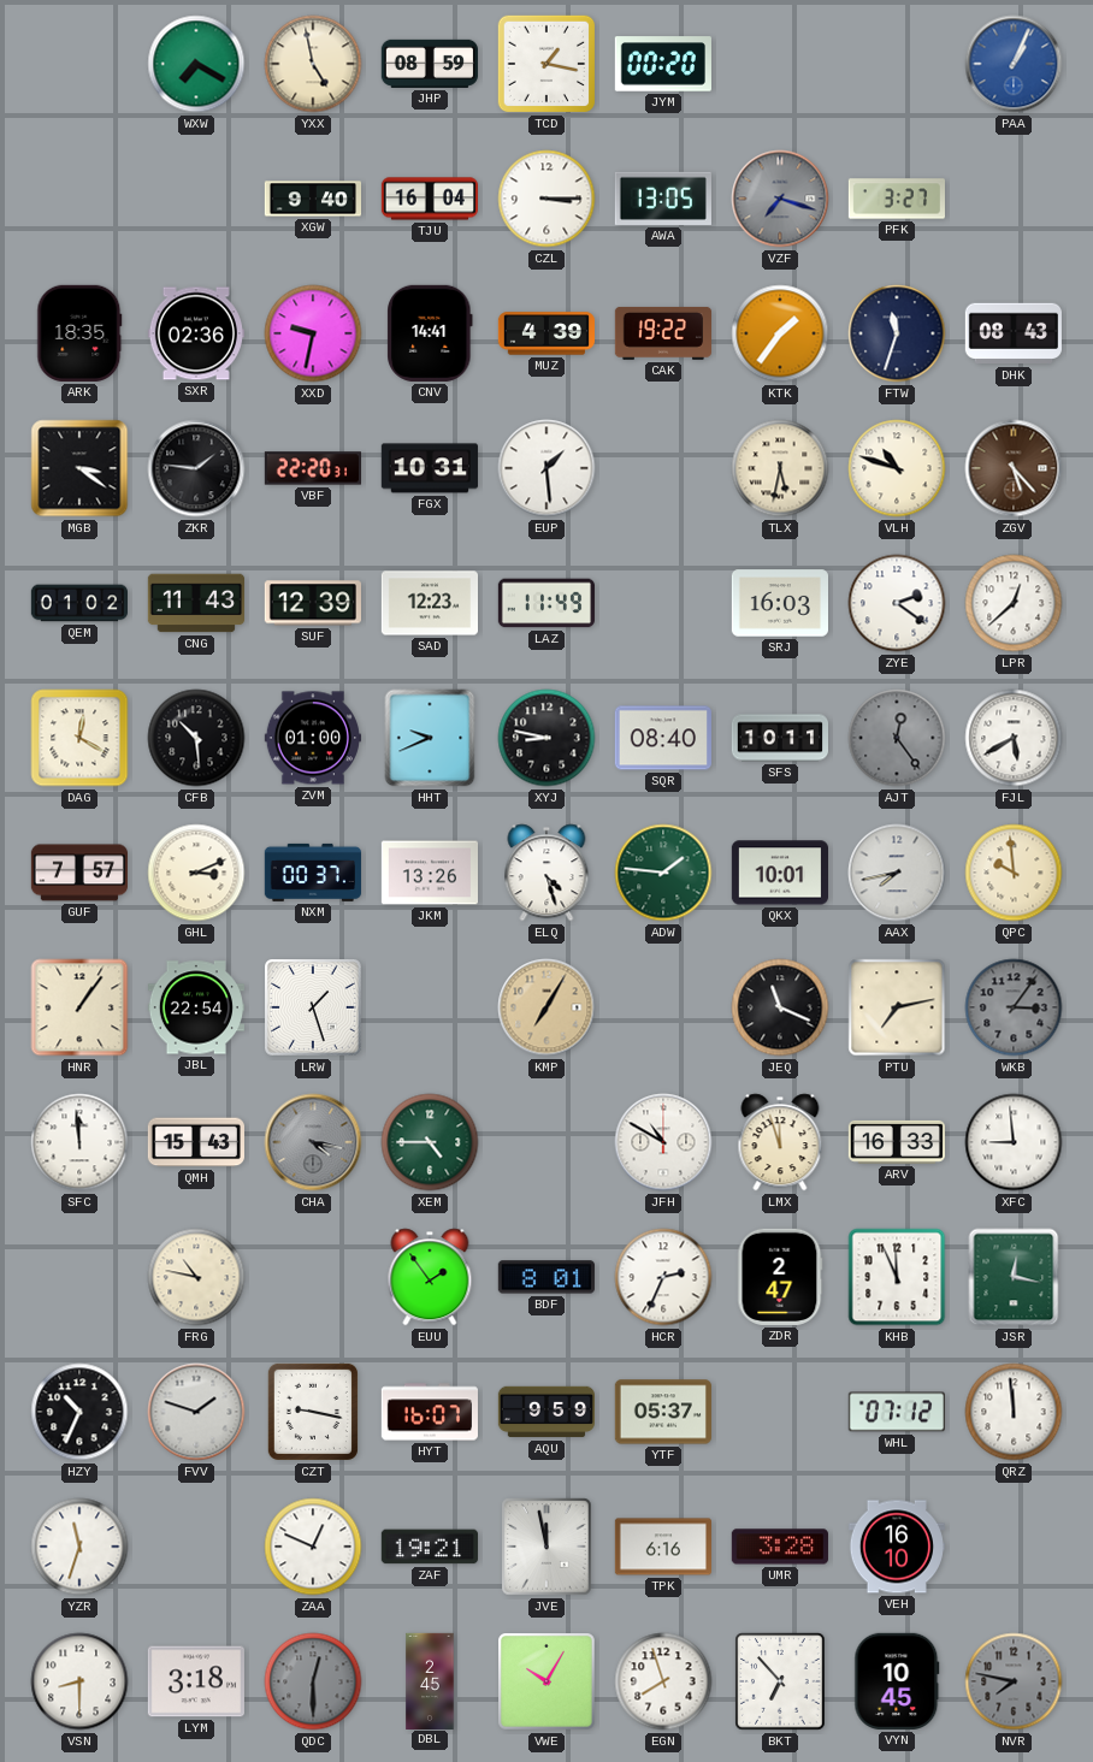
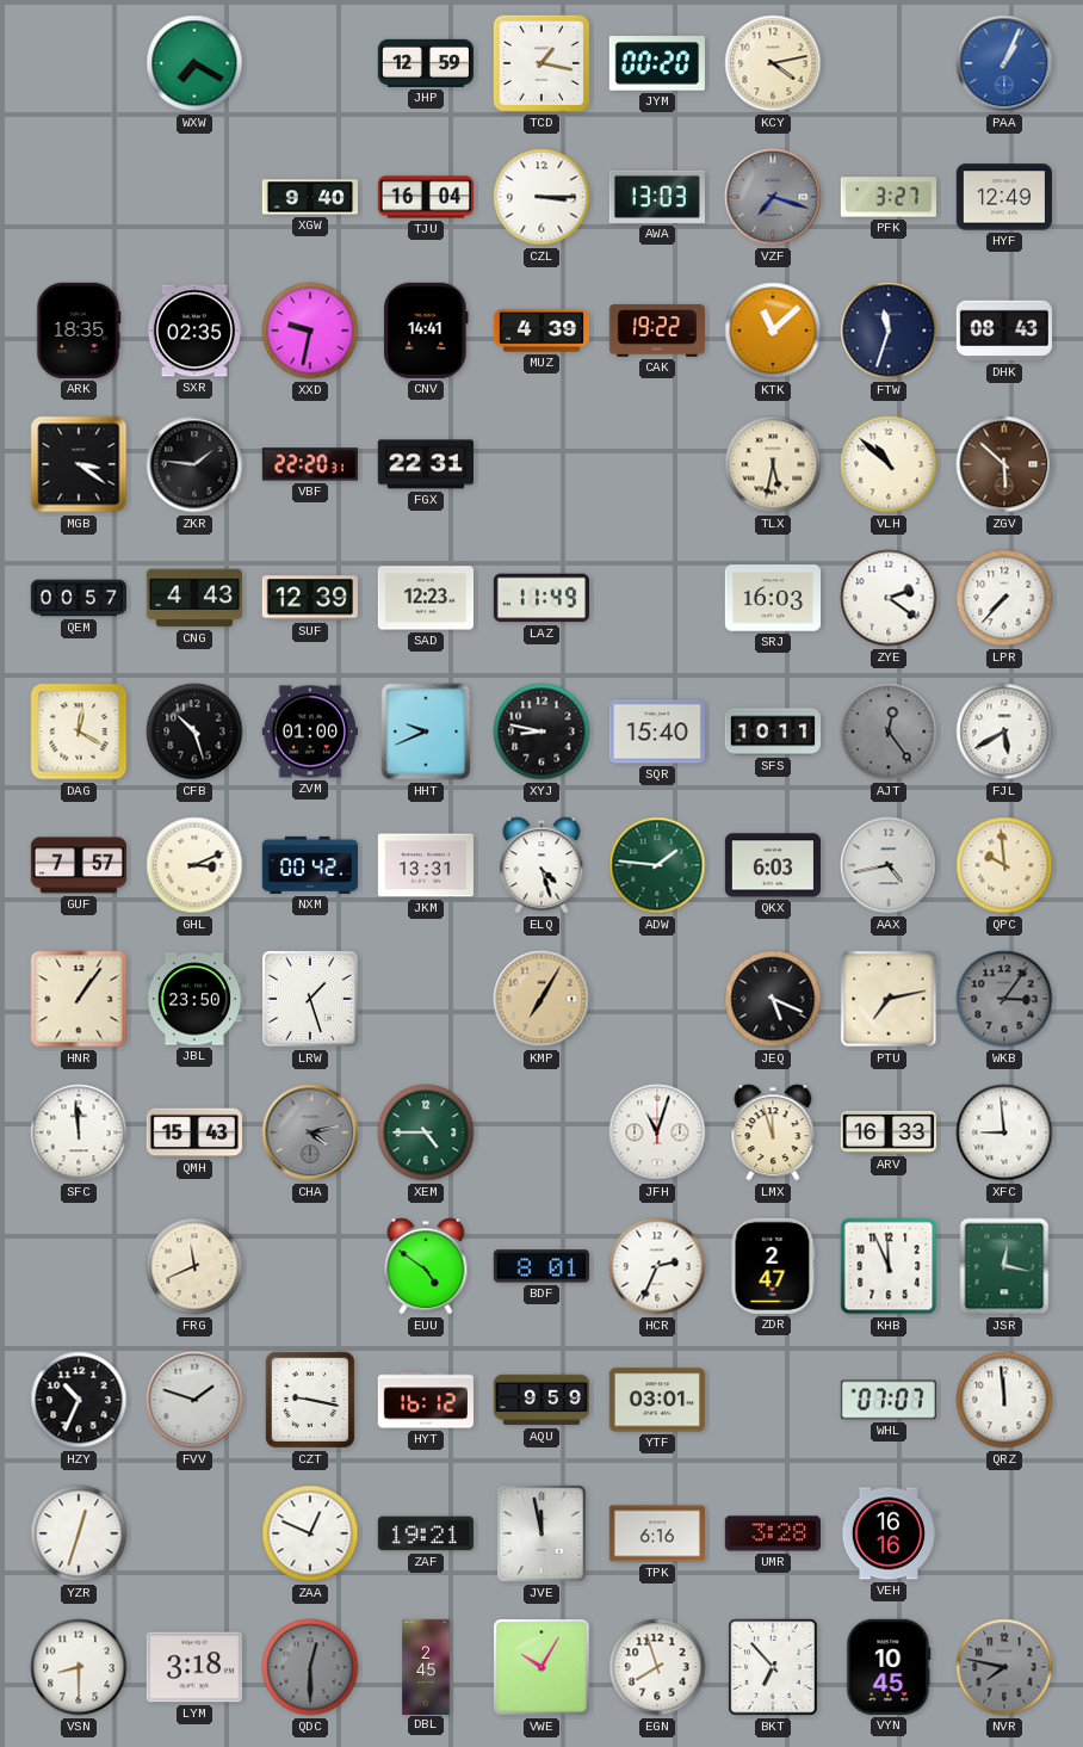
YXX: 4:58 -> none (313, 64)
JHP: 08:59 -> 12:59 (426, 63)
KCY: none -> 4:13 (773, 63)
AWA: 13:05 -> 13:03 (657, 197)
HYF: none -> 12:49 (1004, 197)
SXR: 02:36 -> 02:35 (194, 331)
KTK: 1:36 -> 11:08 (773, 331)
FGX: 10:31 -> 22:31 (426, 464)
EUP: 1:29 -> none (546, 468)
VLH: 10:48 -> 10:52 (889, 464)
ZGV: 5:23 -> 5:52 (1004, 464)
QEM: 01:02 -> 00:57 (78, 598)
CNG: 11:43 -> 4:43 (193, 598)
LPR: 12:38 -> 7:37 (1004, 598)
CFB: 10:29 -> 10:27 (194, 731)
SQR: 08:40 -> 15:40 (657, 731)
NXM: 00:37 -> 00:42 (310, 865)
JKM: 13:26 -> 13:31 (425, 865)
QKX: 10:01 -> 6:03 (772, 865)
AAX: 7:43 -> 4:43 (889, 865)
JBL: 22:54 -> 23:50 (193, 999)
JEQ: 11:19 -> 5:19 (773, 999)
CHA: 4:17 -> 4:13 (310, 1132)
JFH: 10:50 -> 11:03 (657, 1132)
FRG: 10:47 -> 11:41 (194, 1266)
EUU: 1:54 -> 4:51 (426, 1266)
HYT: 16:07 -> 16:12 (426, 1400)
YTF: 05:37 -> 03:01 (657, 1400)
WHL: 07:12 -> 07:07 (889, 1400)
YZR: 11:33 -> 12:33 (79, 1533)
VEH: 16:10 -> 16:16 (889, 1533)
